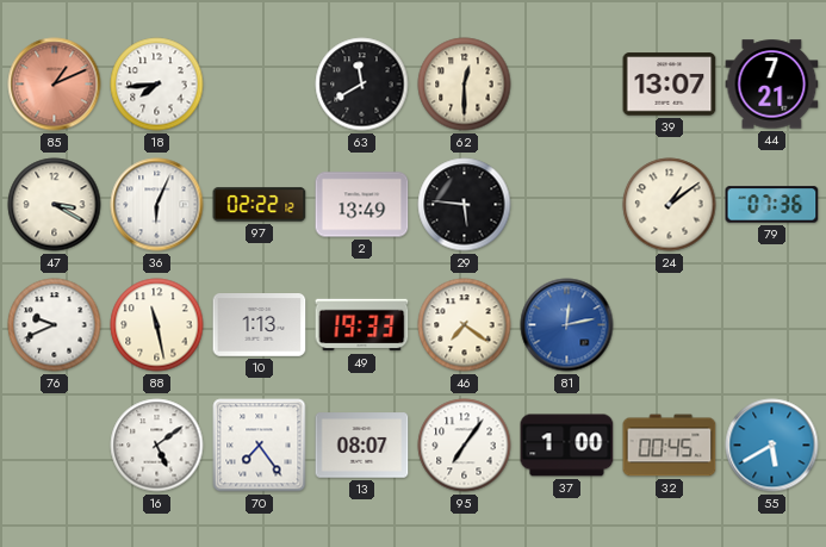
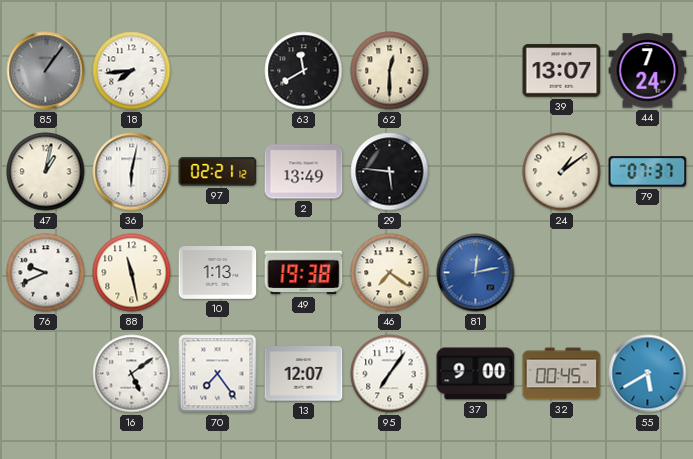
85: 1:11 -> 1:06 (46, 71)
85 dial: salmon -> grey (46, 71)
44: 7:21 -> 7:24 (648, 71)
47: 3:20 -> 1:02 (46, 172)
36: 6:04 -> 6:02 (132, 172)
97: 02:22 -> 02:21 (218, 172)
79: 07:36 -> 07:37 (648, 172)
49: 19:33 -> 19:38 (304, 273)
13: 08:07 -> 12:07 (304, 374)
37: 1:00 -> 9:00 (476, 374)
